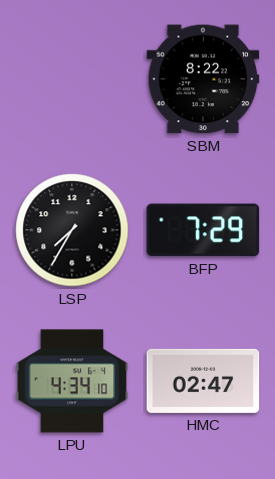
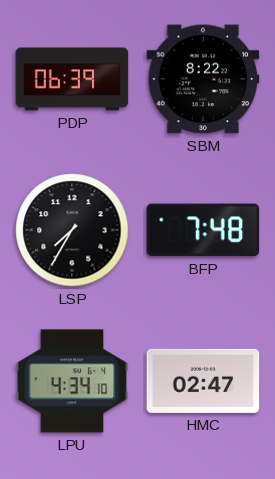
PDP: none -> 06:39 (72, 79)
BFP: 7:29 -> 7:48 (203, 230)
